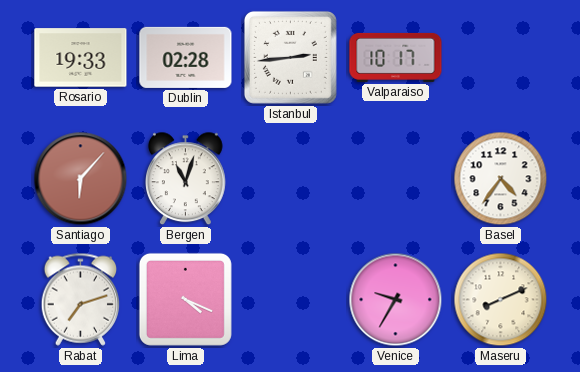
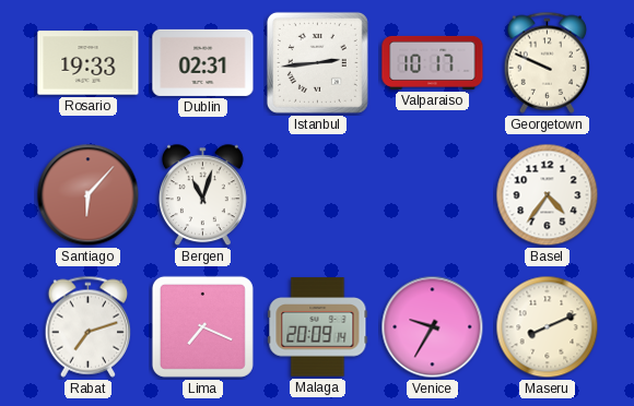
Dublin: 02:28 -> 02:31 (203, 62)
Georgetown: none -> 9:49 (548, 62)
Lima: 4:19 -> 7:19 (202, 326)
Malaga: none -> 20:09 (318, 327)
